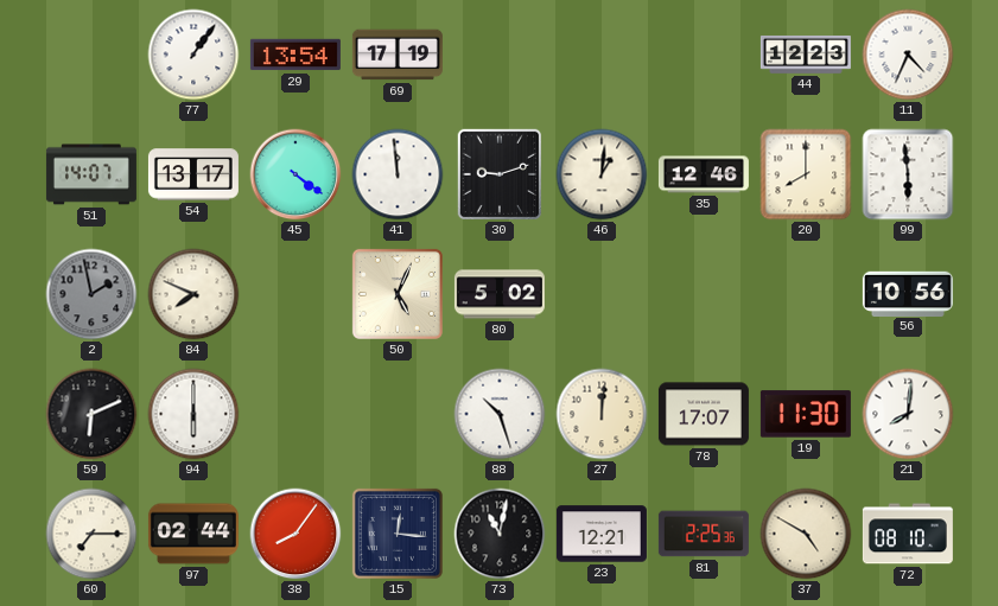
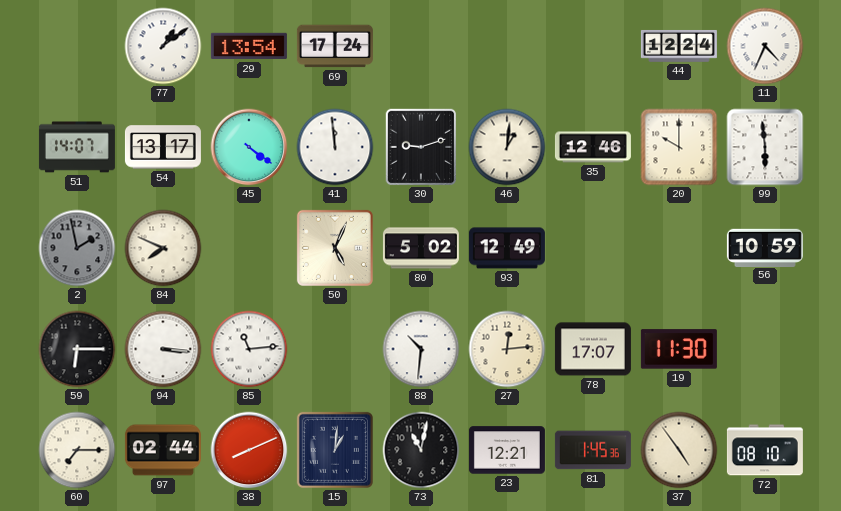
77: 1:06 -> 1:09 (163, 46)
69: 17:19 -> 17:24 (335, 46)
44: 12:23 -> 12:24 (679, 46)
20: 8:00 -> 10:00 (679, 147)
93: none -> 12:49 (507, 248)
56: 10:56 -> 10:59 (765, 247)
59: 6:11 -> 6:15 (77, 349)
94: 6:00 -> 3:16 (163, 349)
85: none -> 11:14 (249, 349)
88: 10:27 -> 10:31 (421, 349)
27: 12:01 -> 12:14 (507, 349)
21: 8:01 -> none (908, 414)
38: 8:06 -> 8:11 (249, 450)
15: 12:16 -> 1:01 (335, 450)
81: 2:25 -> 1:45 (593, 450)
37: 4:50 -> 4:54 (679, 450)
